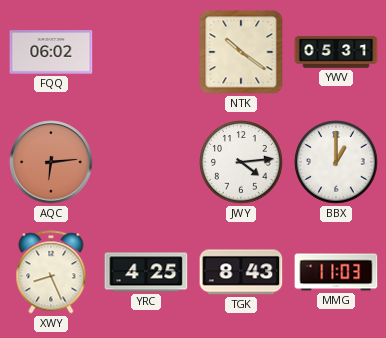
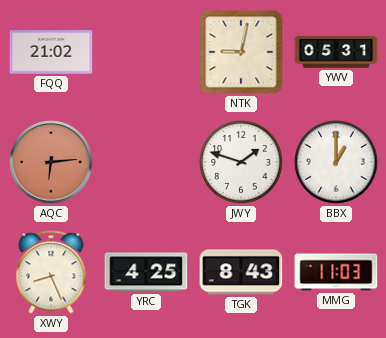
FQQ: 06:02 -> 21:02 (51, 52)
NTK: 10:21 -> 9:02 (241, 52)
JWY: 4:14 -> 1:48 (241, 162)
